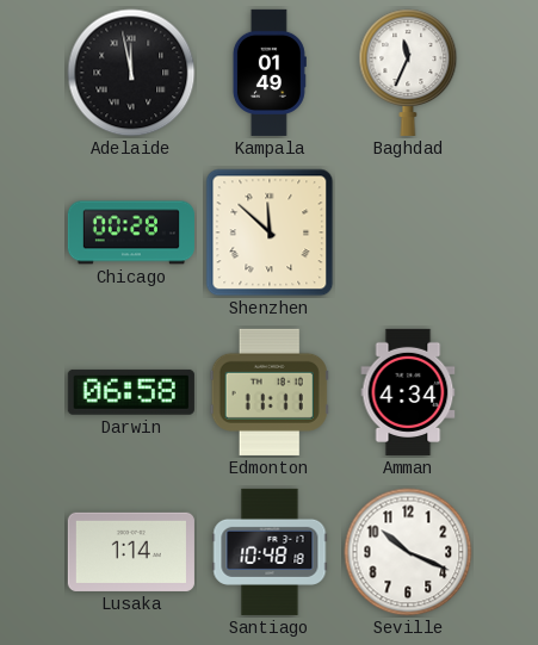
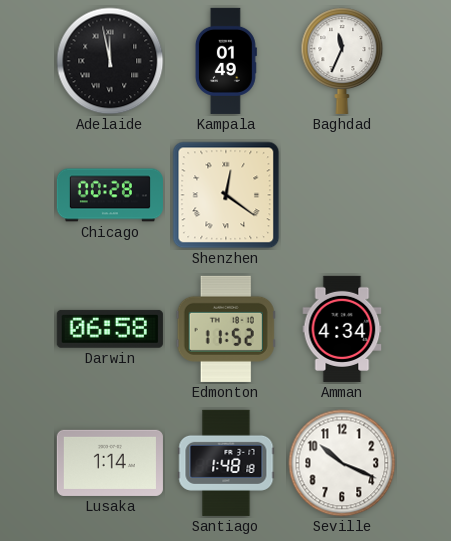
Shenzhen: 11:52 -> 12:21 (226, 195)
Edmonton: 11:11 -> 11:52 (226, 329)
Santiago: 10:48 -> 1:48 (226, 463)
